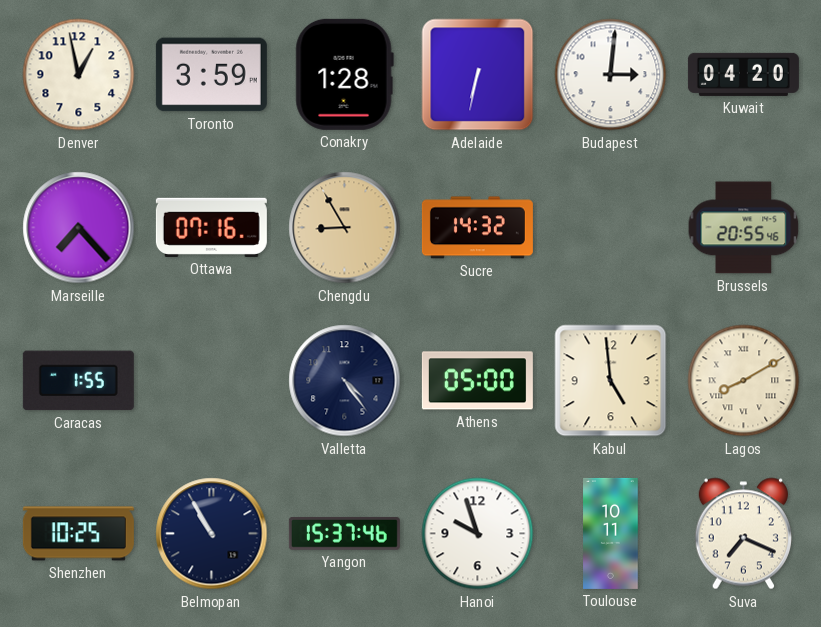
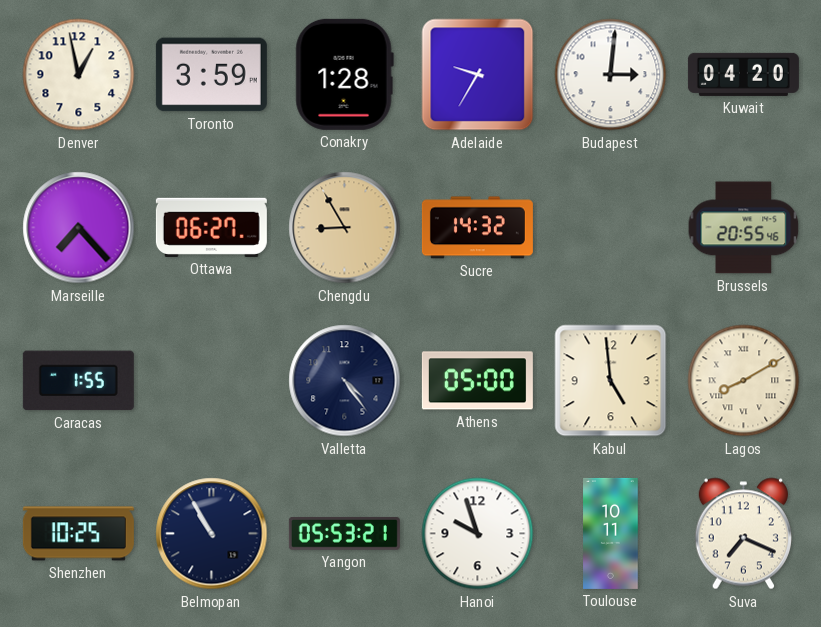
Adelaide: 6:32 -> 9:35 (478, 75)
Ottawa: 07:16 -> 06:27 (211, 227)
Yangon: 15:37 -> 05:53 (344, 534)
